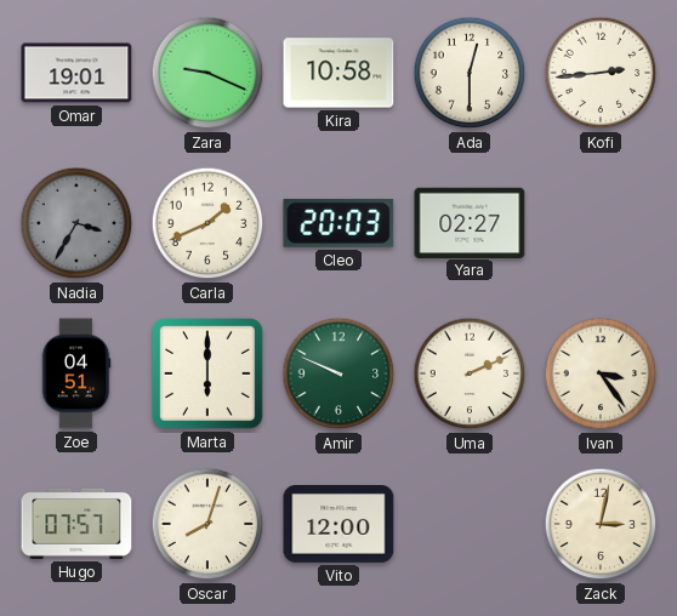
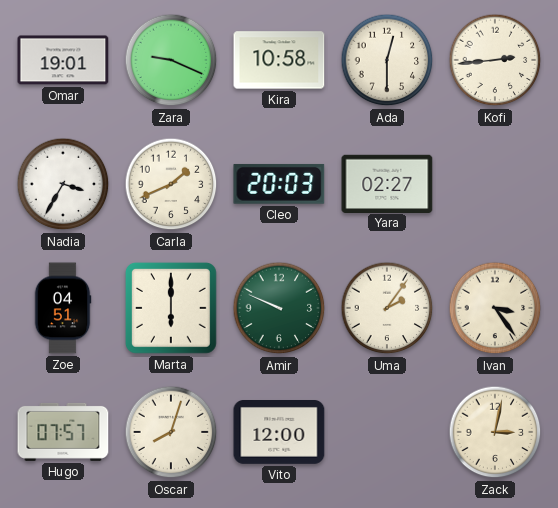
Nadia dial: grey -> white (63, 184)
Uma: 2:11 -> 2:06 (387, 308)
